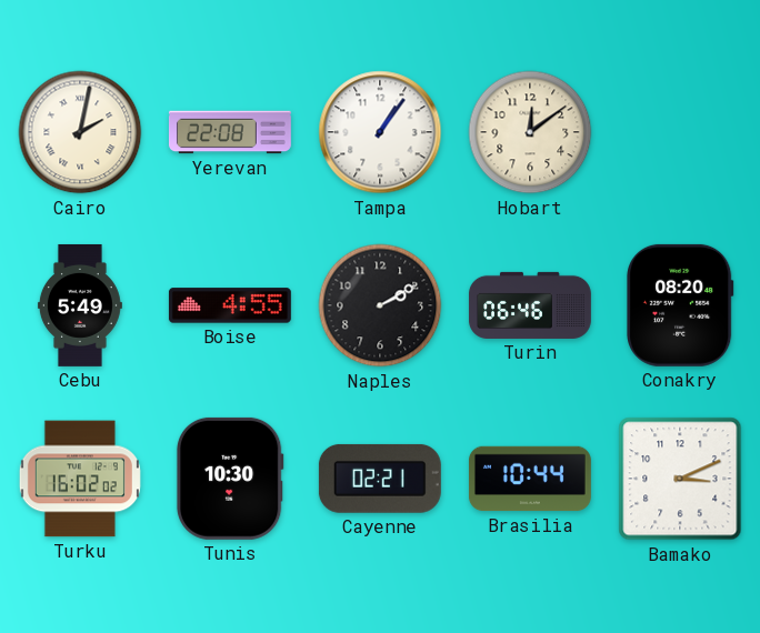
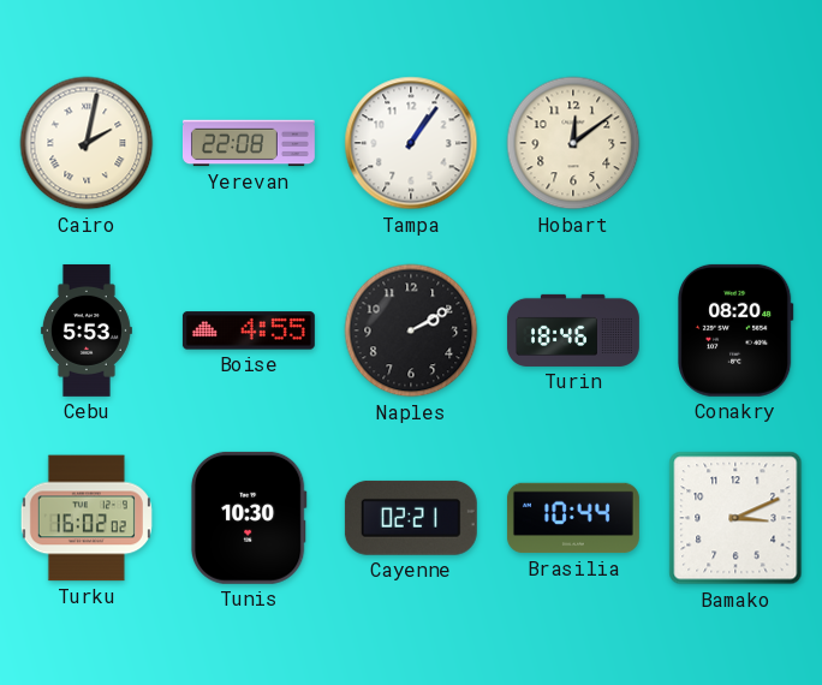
Cebu: 5:49 -> 5:53 (87, 330)
Turin: 06:46 -> 18:46 (573, 330)
